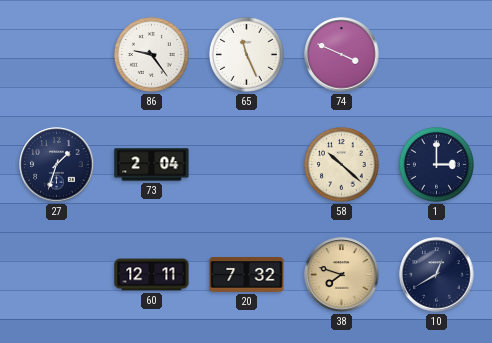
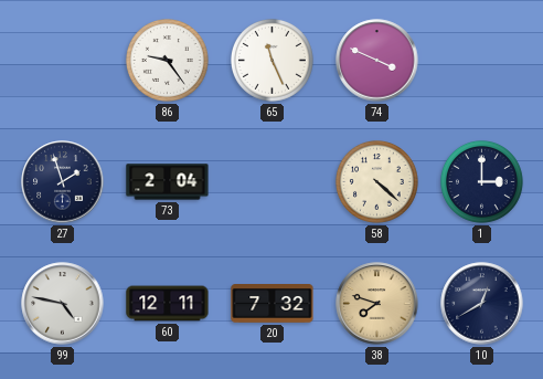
27: 1:33 -> 1:57 (63, 182)
58: 10:22 -> 4:22 (376, 181)
99: none -> 4:47 (63, 304)
